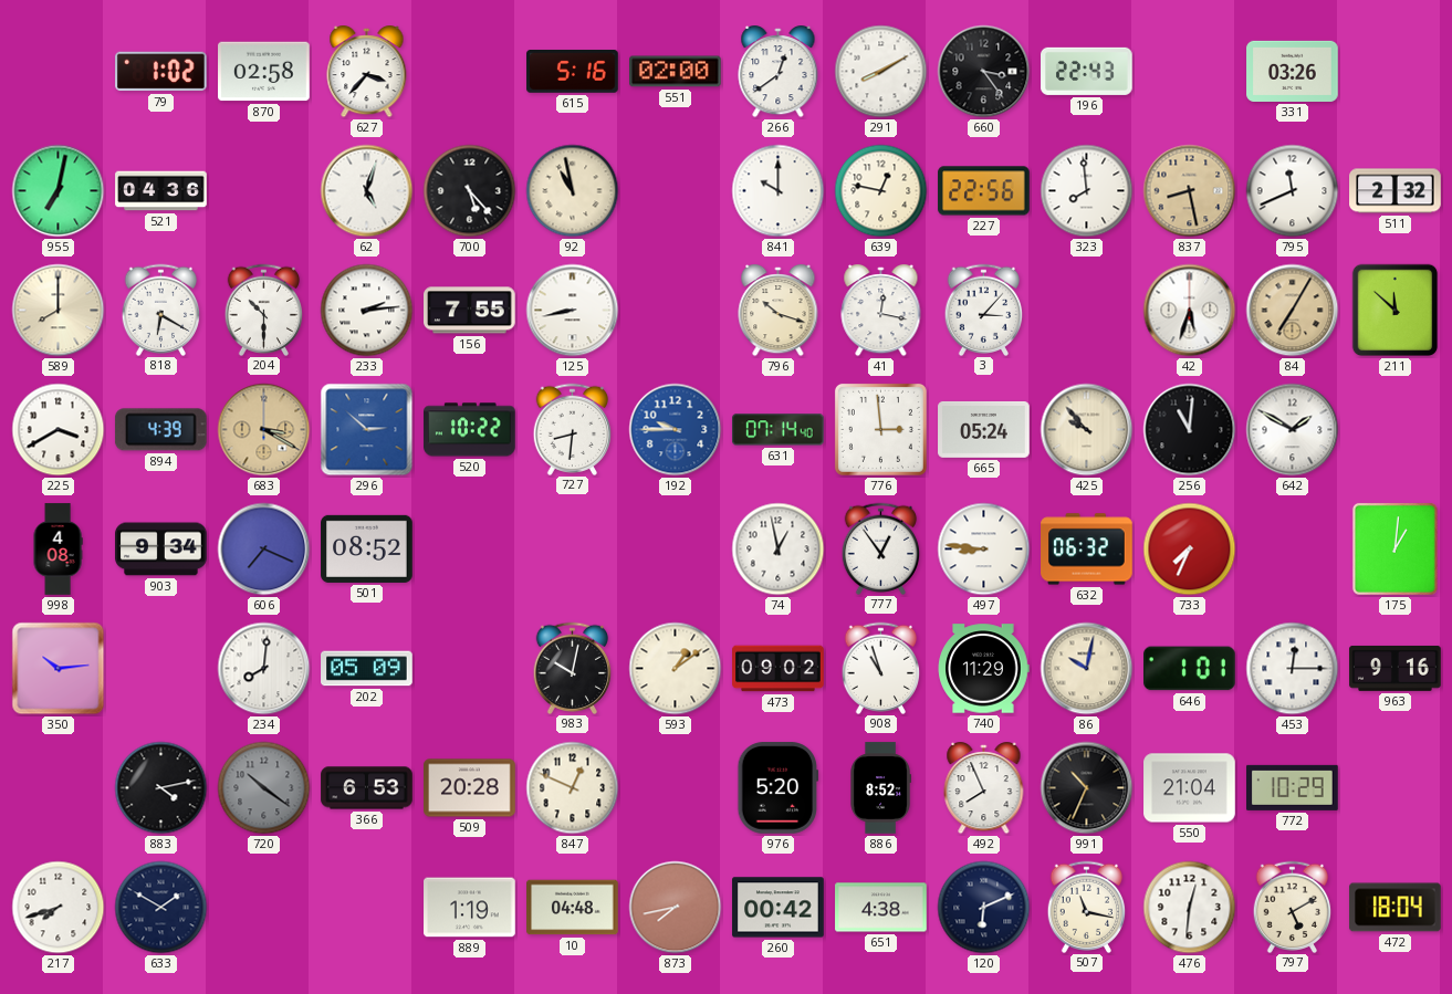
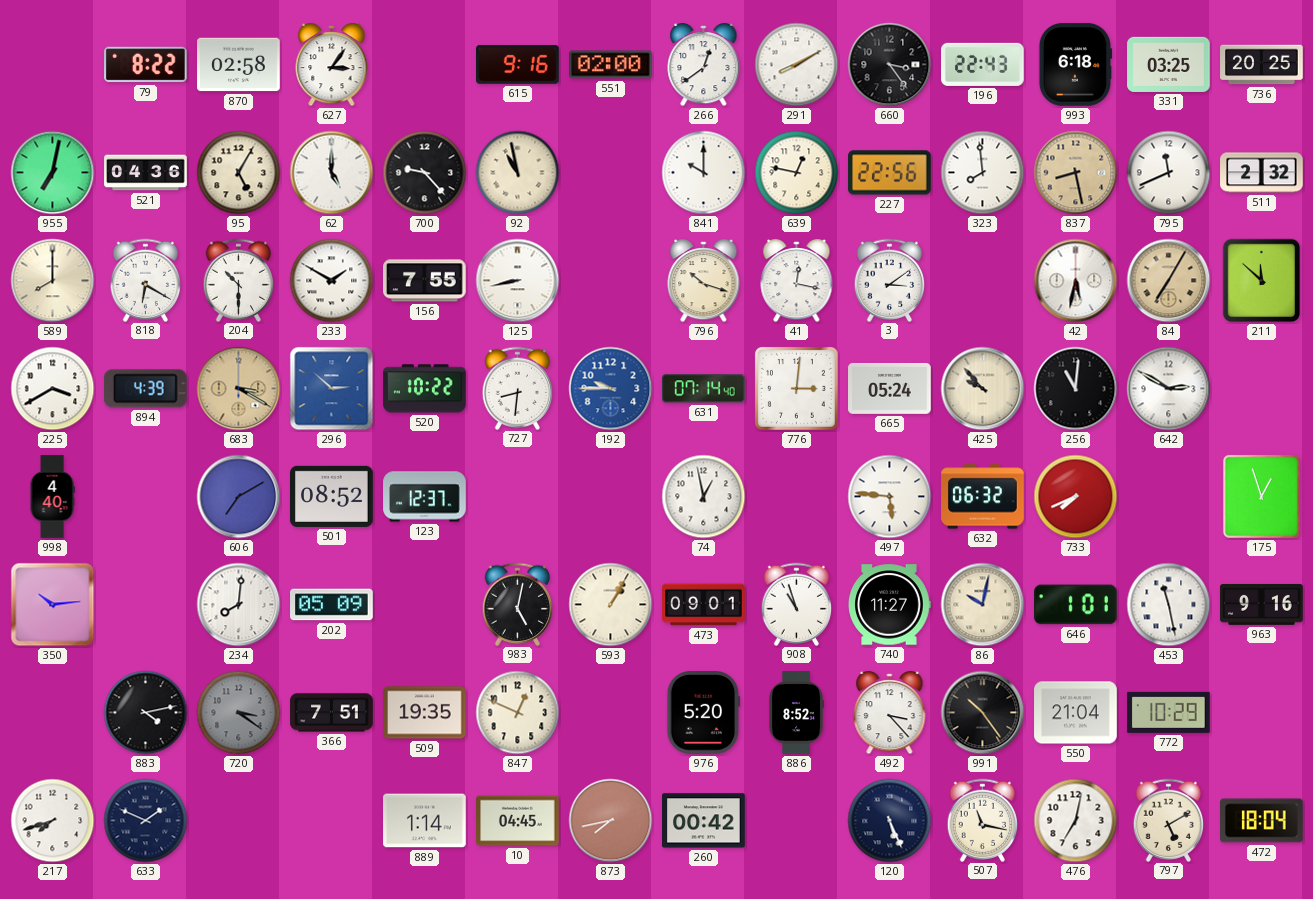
79: 1:02 -> 8:22 (146, 65)
627: 3:37 -> 3:06 (332, 66)
615: 5:16 -> 9:16 (518, 65)
993: none -> 6:18 (1075, 65)
331: 03:26 -> 03:25 (1169, 64)
736: none -> 20:25 (1262, 65)
95: none -> 5:05 (239, 173)
62: 5:03 -> 5:00 (332, 173)
700: 5:23 -> 9:23 (425, 173)
233: 2:14 -> 1:50 (332, 281)
3: 3:07 -> 3:09 (890, 280)
42: 5:33 -> 5:32 (1076, 281)
776: 2:59 -> 3:01 (796, 388)
642: 1:50 -> 2:50 (1169, 389)
998: 4:08 -> 4:40 (52, 497)
903: 9:34 -> none (161, 550)
606: 7:19 -> 7:10 (239, 497)
123: none -> 12:37 (425, 497)
777: 12:54 -> none (881, 548)
497: 8:46 -> 5:46 (890, 497)
733: 7:34 -> 7:41 (1076, 497)
175: 1:01 -> 12:57 (1261, 496)
983: 10:02 -> 5:02 (518, 604)
593: 1:09 -> 1:05 (611, 605)
473: 09:02 -> 09:01 (704, 605)
740: 11:29 -> 11:27 (889, 605)
453: 12:15 -> 11:28 (1169, 605)
720: 10:21 -> 3:21 (239, 713)
366: 6:53 -> 7:51 (332, 713)
509: 20:28 -> 19:35 (425, 713)
492: 7:56 -> 3:23 (890, 714)
991: 10:34 -> 10:24 (983, 713)
633: 1:50 -> 1:49 (146, 821)
889: 1:19 -> 1:14 (425, 821)
10: 04:48 -> 04:45 (518, 821)
651: 4:38 -> none (881, 908)
120: 6:11 -> 5:26 (890, 821)
476: 12:31 -> 7:02 (1076, 821)
